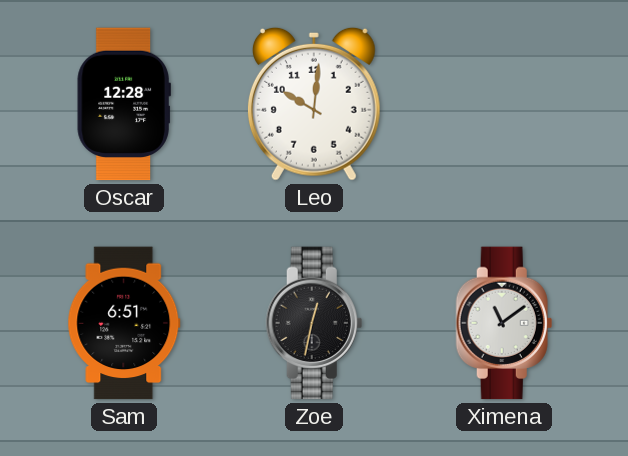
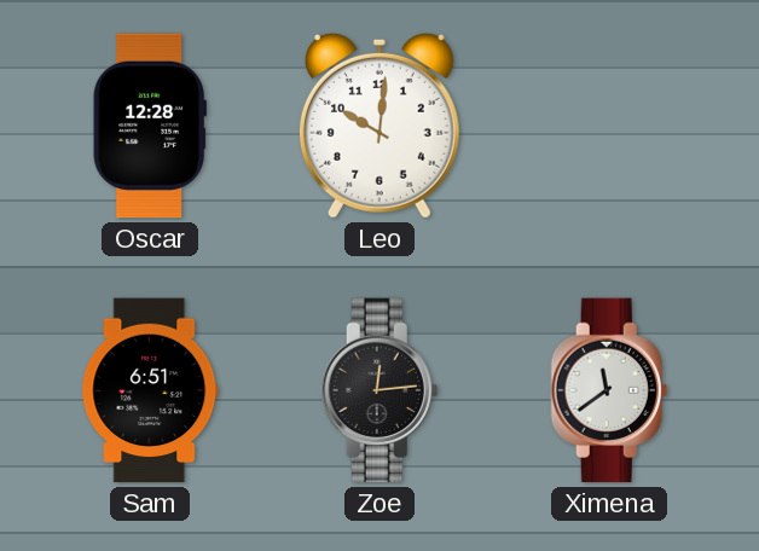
Zoe: 12:32 -> 12:14 (379, 390)
Ximena: 11:09 -> 11:39 (609, 390)
